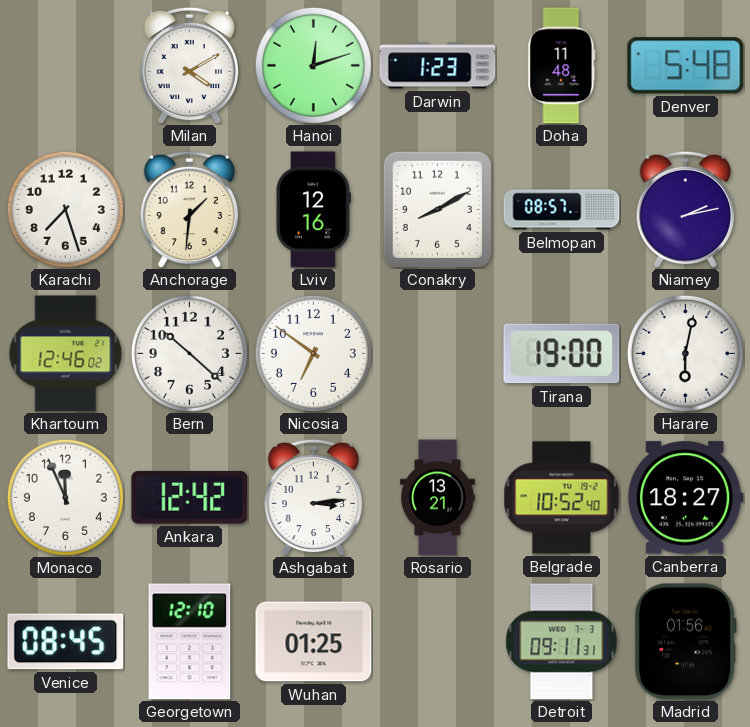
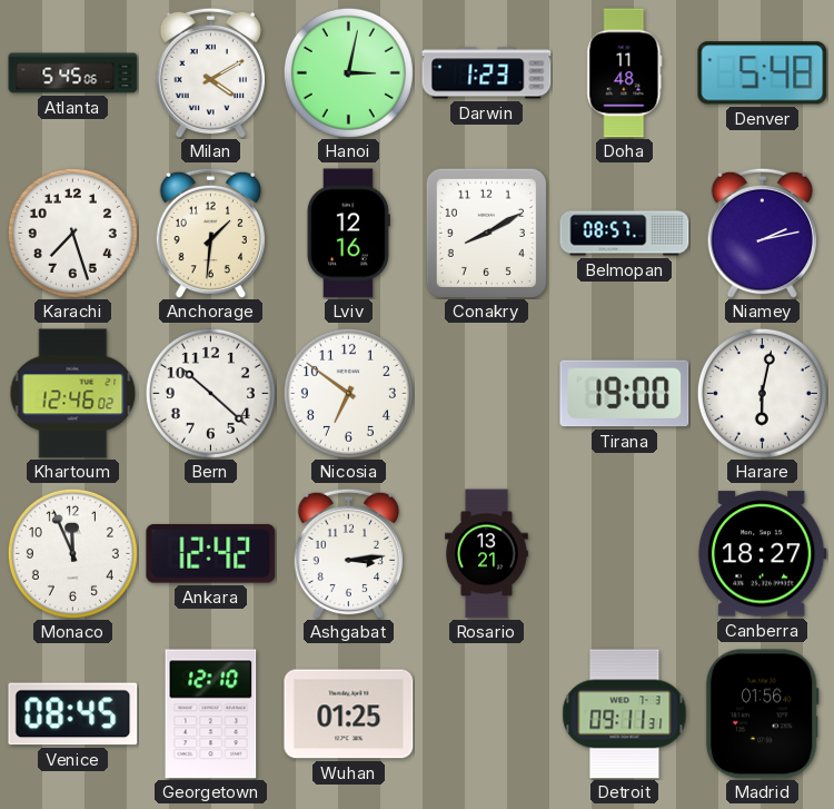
Atlanta: none -> 5:45 (73, 73)
Hanoi: 12:12 -> 3:02 (348, 72)
Belgrade: 10:52 -> none (562, 498)
